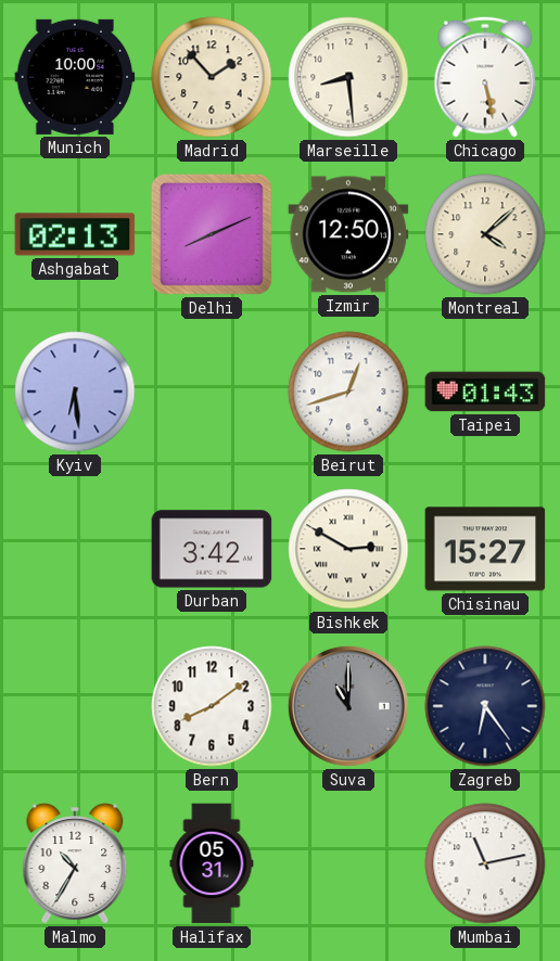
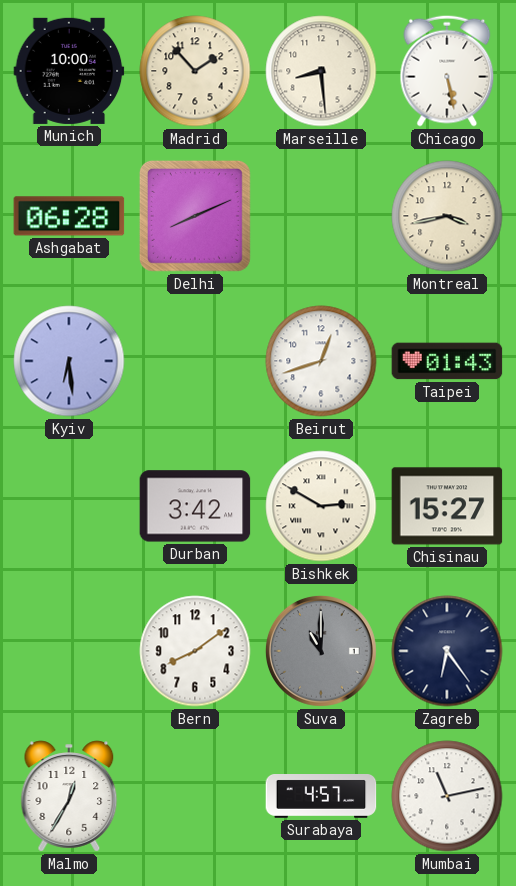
Ashgabat: 02:13 -> 06:28 (69, 216)
Izmir: 12:50 -> none (348, 234)
Montreal: 4:08 -> 3:43 (447, 216)
Malmo: 10:35 -> 12:35 (69, 796)
Halifax: 05:31 -> none (212, 863)
Surabaya: none -> 4:57 (321, 797)
